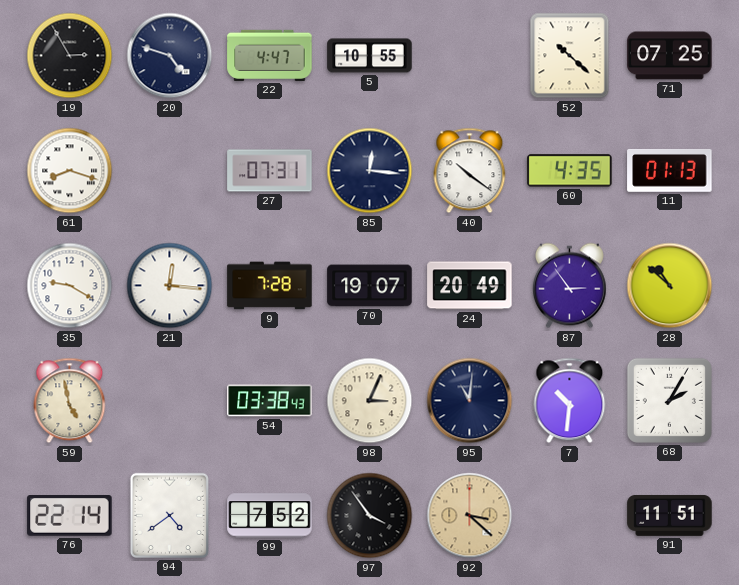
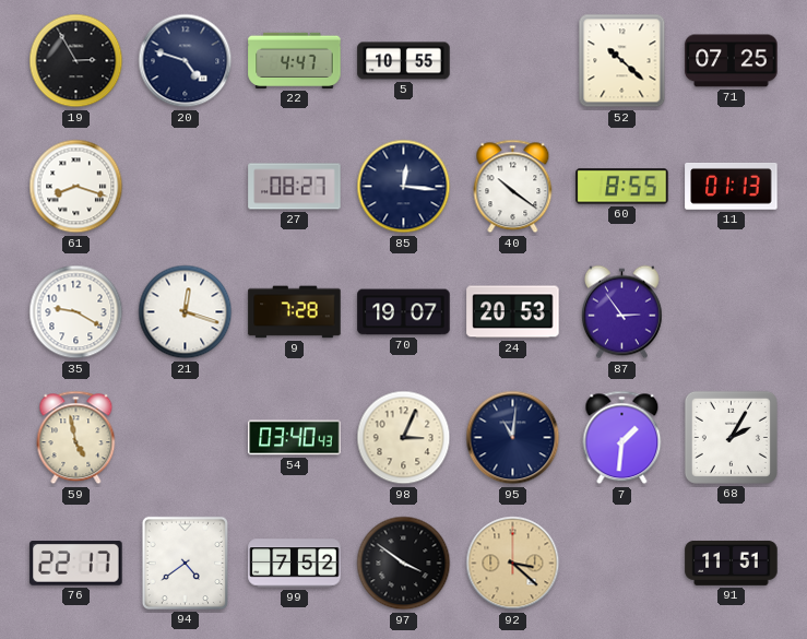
27: 07:31 -> 08:27 (295, 187)
60: 4:35 -> 8:55 (622, 187)
21: 12:16 -> 12:18 (186, 312)
24: 20:49 -> 20:53 (513, 312)
28: 10:52 -> none (670, 286)
54: 03:38 -> 03:40 (295, 438)
7: 10:31 -> 1:31 (622, 438)
76: 22:14 -> 22:17 (76, 564)
97: 3:54 -> 3:51 (404, 564)
